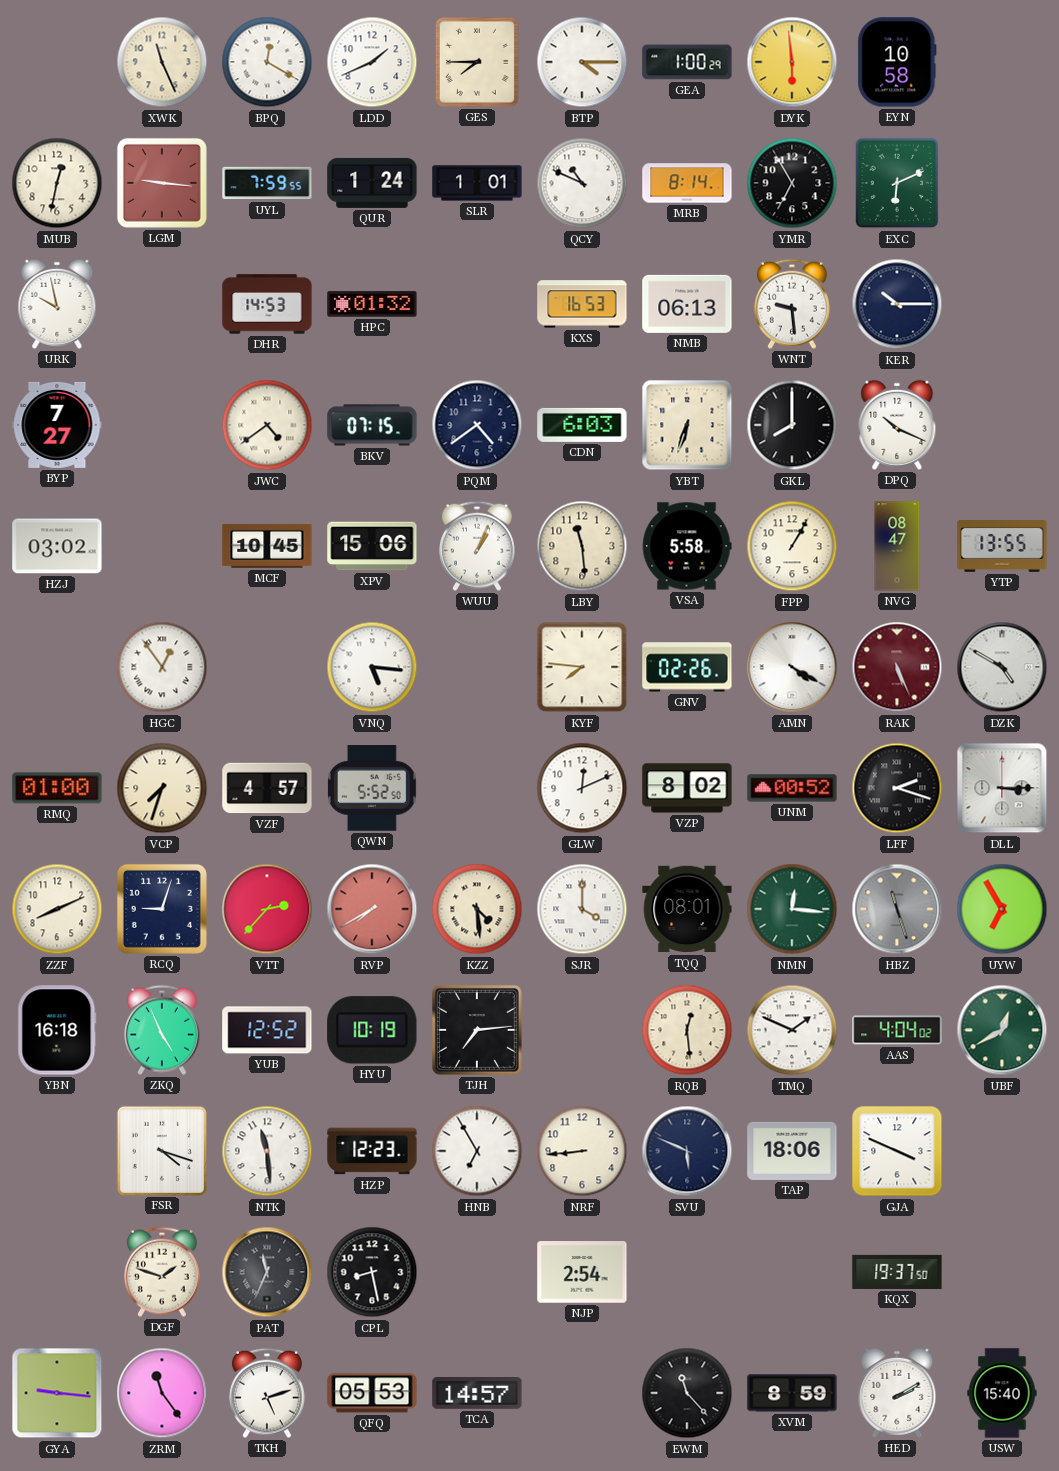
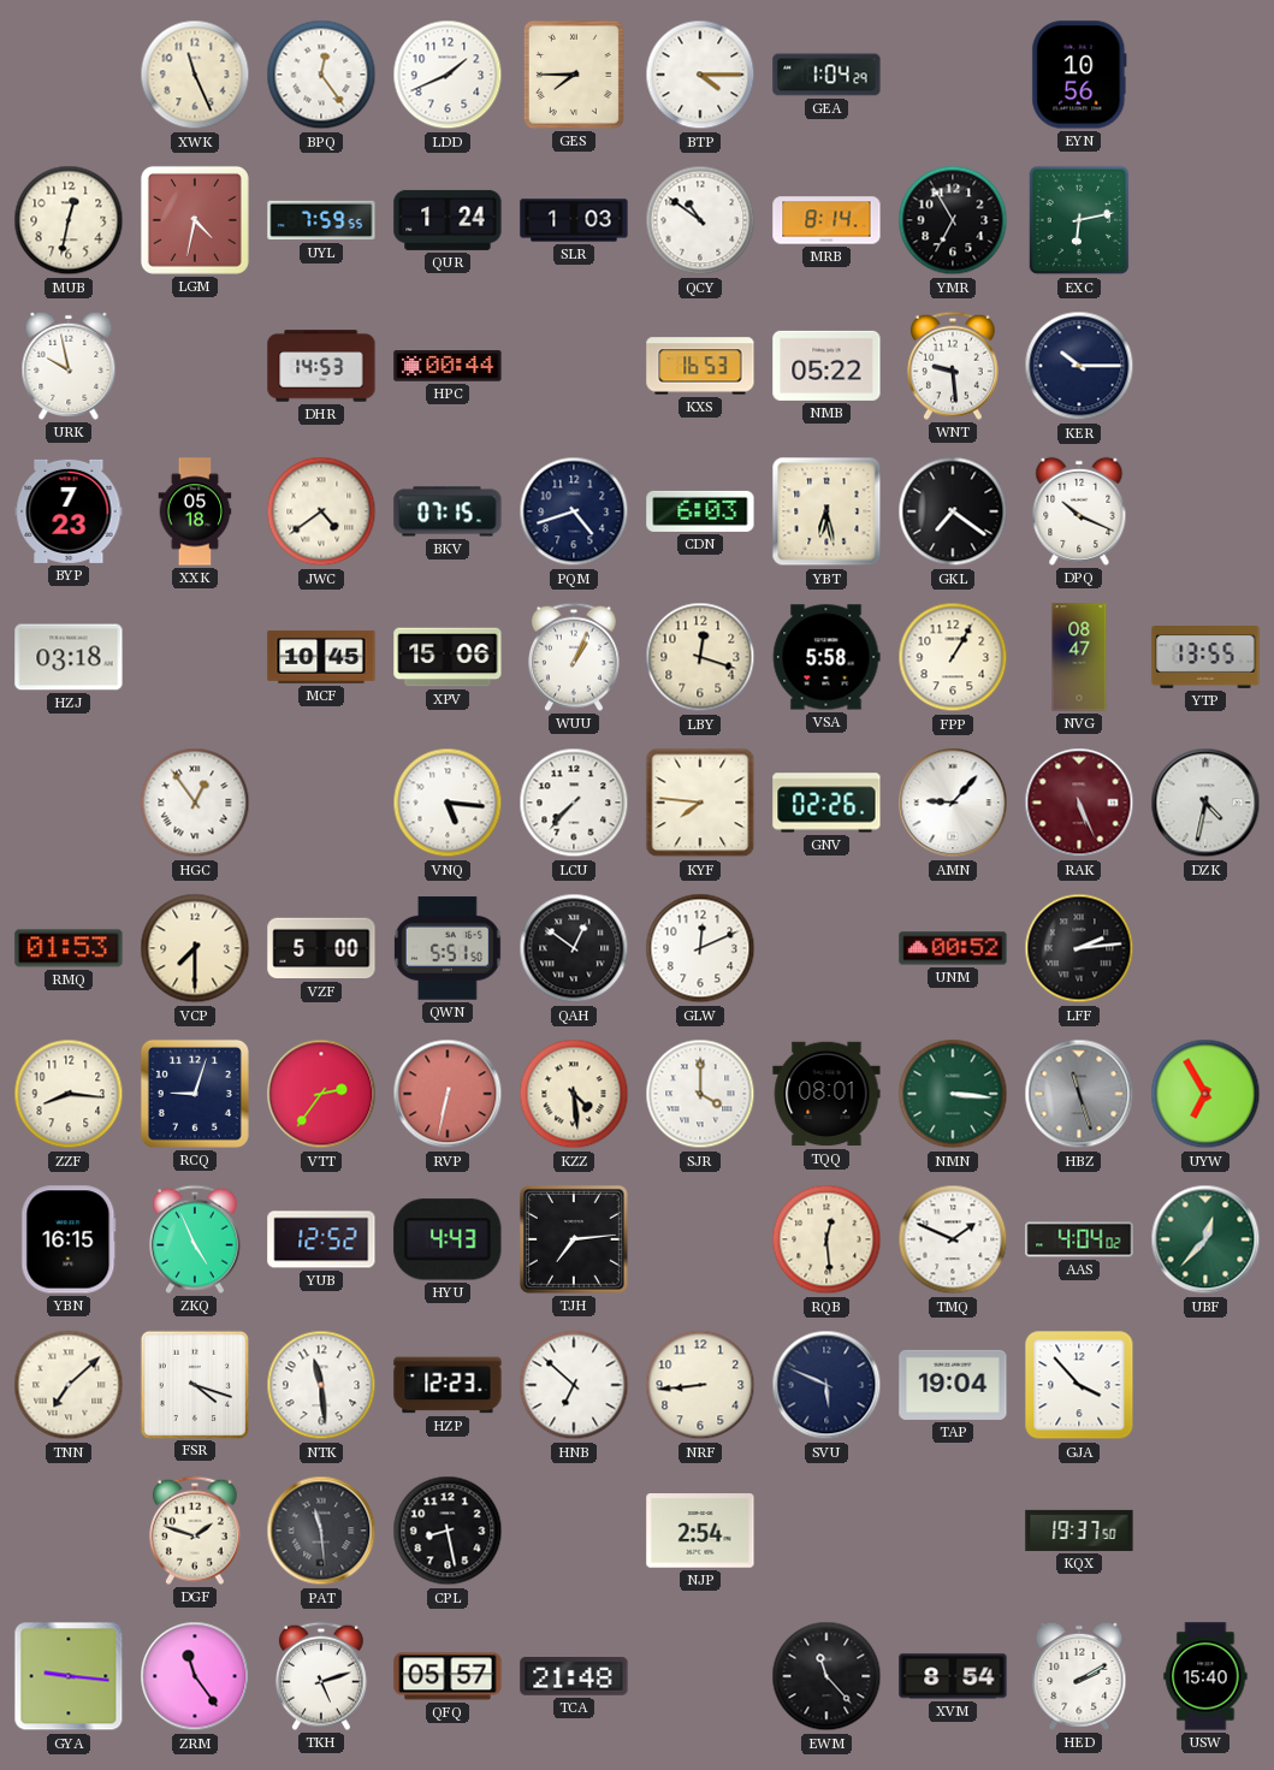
BPQ: 12:20 -> 12:24 (321, 75)
GEA: 1:00 -> 1:04 (826, 75)
DYK: 5:59 -> none (792, 62)
EYN: 10:58 -> 10:56 (1079, 75)
LGM: 9:16 -> 4:32 (195, 220)
SLR: 1:01 -> 1:03 (574, 220)
QCY: 10:49 -> 10:51 (700, 220)
EXC: 6:11 -> 6:13 (1079, 220)
HPC: 01:32 -> 00:44 (448, 366)
NMB: 06:13 -> 05:22 (826, 366)
BYP: 7:27 -> 7:23 (69, 511)
XXK: none -> 05:18 (195, 511)
PQM: 4:39 -> 4:42 (574, 511)
YBT: 6:33 -> 6:28 (826, 511)
GKL: 8:00 -> 7:21 (953, 511)
HZJ: 03:02 -> 03:18 (69, 657)
LBY: 11:29 -> 12:18 (700, 657)
LCU: none -> 7:37 (574, 803)
AMN: 4:20 -> 9:07 (953, 803)
DZK: 4:50 -> 4:32 (1205, 803)
RMQ: 01:00 -> 01:53 (69, 948)
VCP: 7:33 -> 7:30 (195, 948)
VZF: 4:57 -> 5:00 (321, 948)
QWN: 5:52 -> 5:51 (448, 948)
QAH: none -> 12:51 (574, 948)
VZP: 8:02 -> none (687, 788)
LFF: 2:18 -> 2:14 (1079, 948)
DLL: 3:15 -> none (1002, 788)
ZZF: 8:11 -> 8:16 (69, 1094)
VTT: 2:37 -> 2:36 (321, 1094)
RVP: 7:40 -> 6:32 (448, 1094)
NMN: 12:16 -> 3:16 (953, 1094)
YBN: 16:18 -> 16:15 (69, 1239)
HYU: 10:19 -> 4:43 (448, 1239)
UBF: 12:40 -> 12:37 (1205, 1239)
TNN: none -> 7:08 (69, 1385)
HNB: 6:55 -> 6:52 (574, 1385)
TAP: 18:06 -> 19:04 (953, 1385)
GJA: 3:49 -> 3:53 (1079, 1385)
PAT: 11:34 -> 11:29 (321, 1531)
QFQ: 05:53 -> 05:57 (448, 1676)
TCA: 14:57 -> 21:48 (574, 1677)
XVM: 8:59 -> 8:54 (953, 1676)
